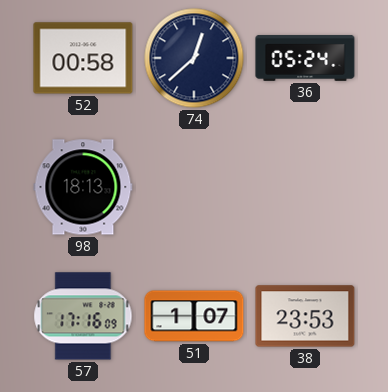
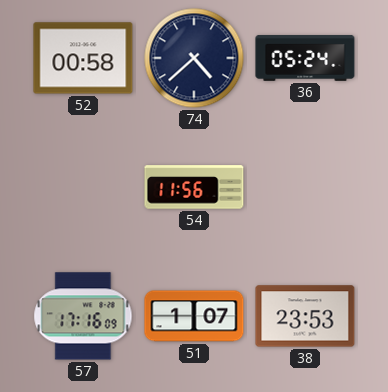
74: 12:38 -> 4:38 (194, 58)
98: 18:13 -> none (83, 187)
54: none -> 11:56 (194, 187)
